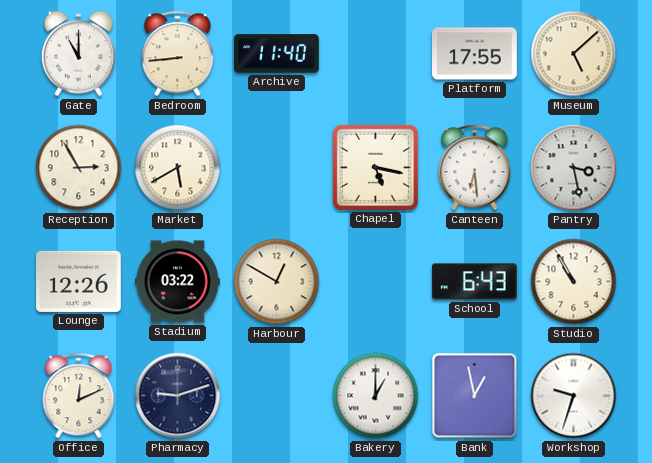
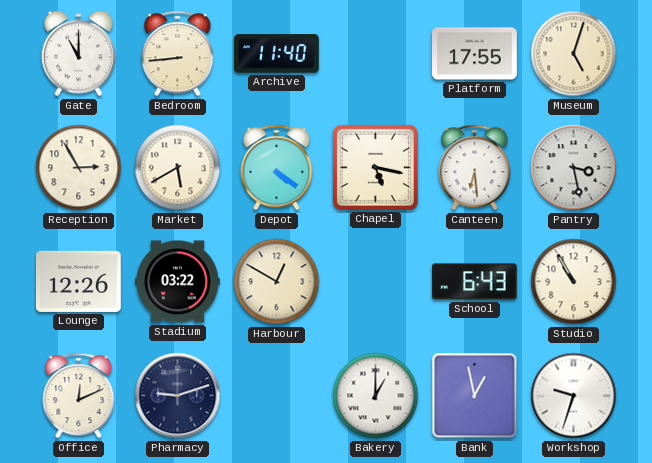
Museum: 5:08 -> 5:03 (574, 54)
Depot: none -> 4:21 (277, 168)
